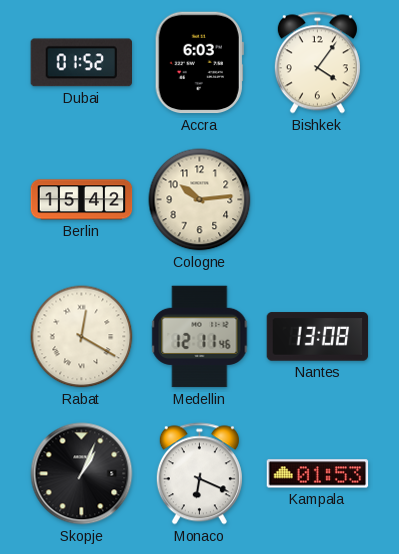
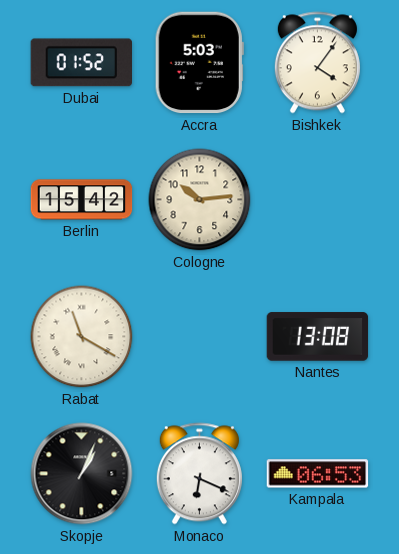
Accra: 6:03 -> 5:03 (199, 63)
Rabat: 12:20 -> 11:20 (82, 337)
Medellin: 12:11 -> none (200, 337)
Kampala: 01:53 -> 06:53 (318, 474)
